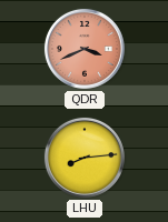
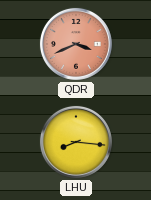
LHU: 8:14 -> 8:16 (76, 142)
